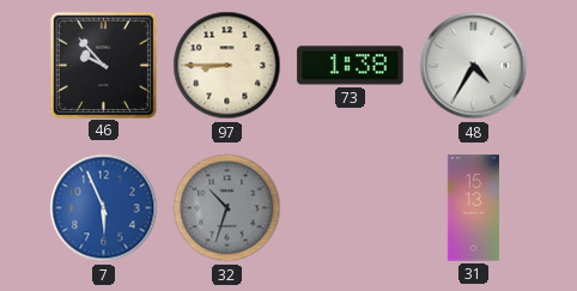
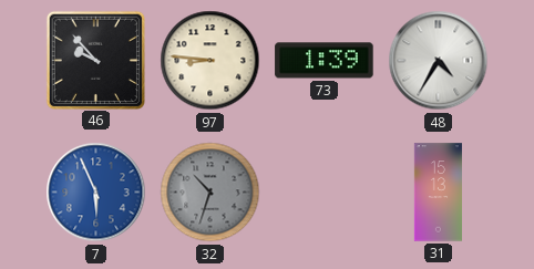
97: 8:45 -> 8:46 (210, 61)
73: 1:38 -> 1:39 (325, 61)
